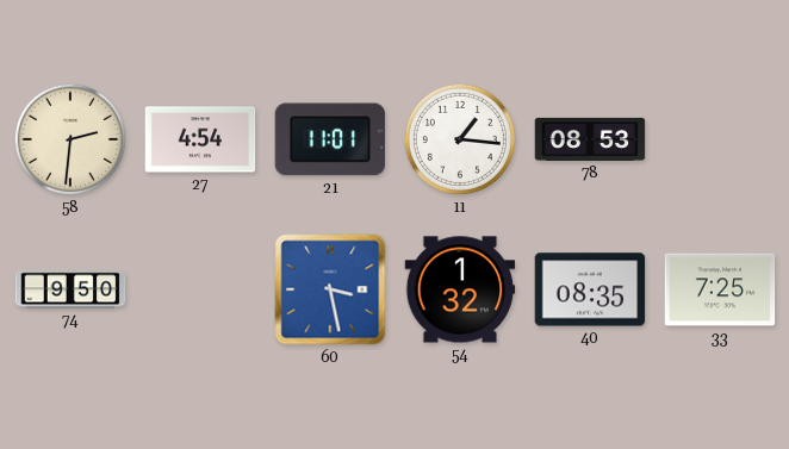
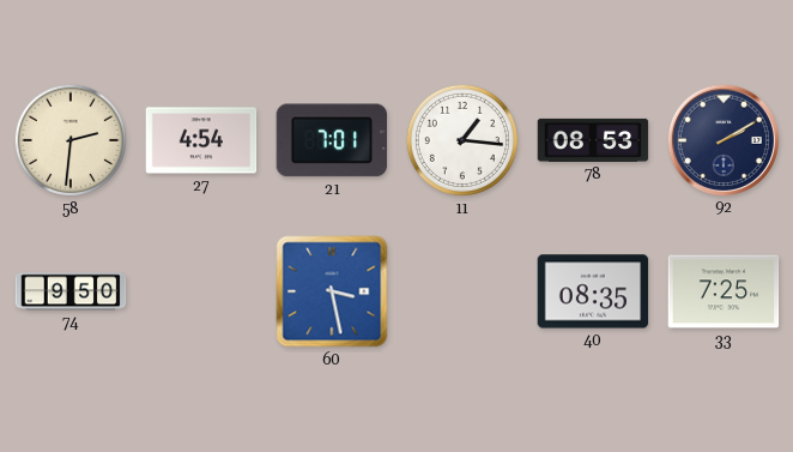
21: 11:01 -> 7:01 (332, 140)
92: none -> 2:10 (722, 139)
54: 1:32 -> none (460, 289)
